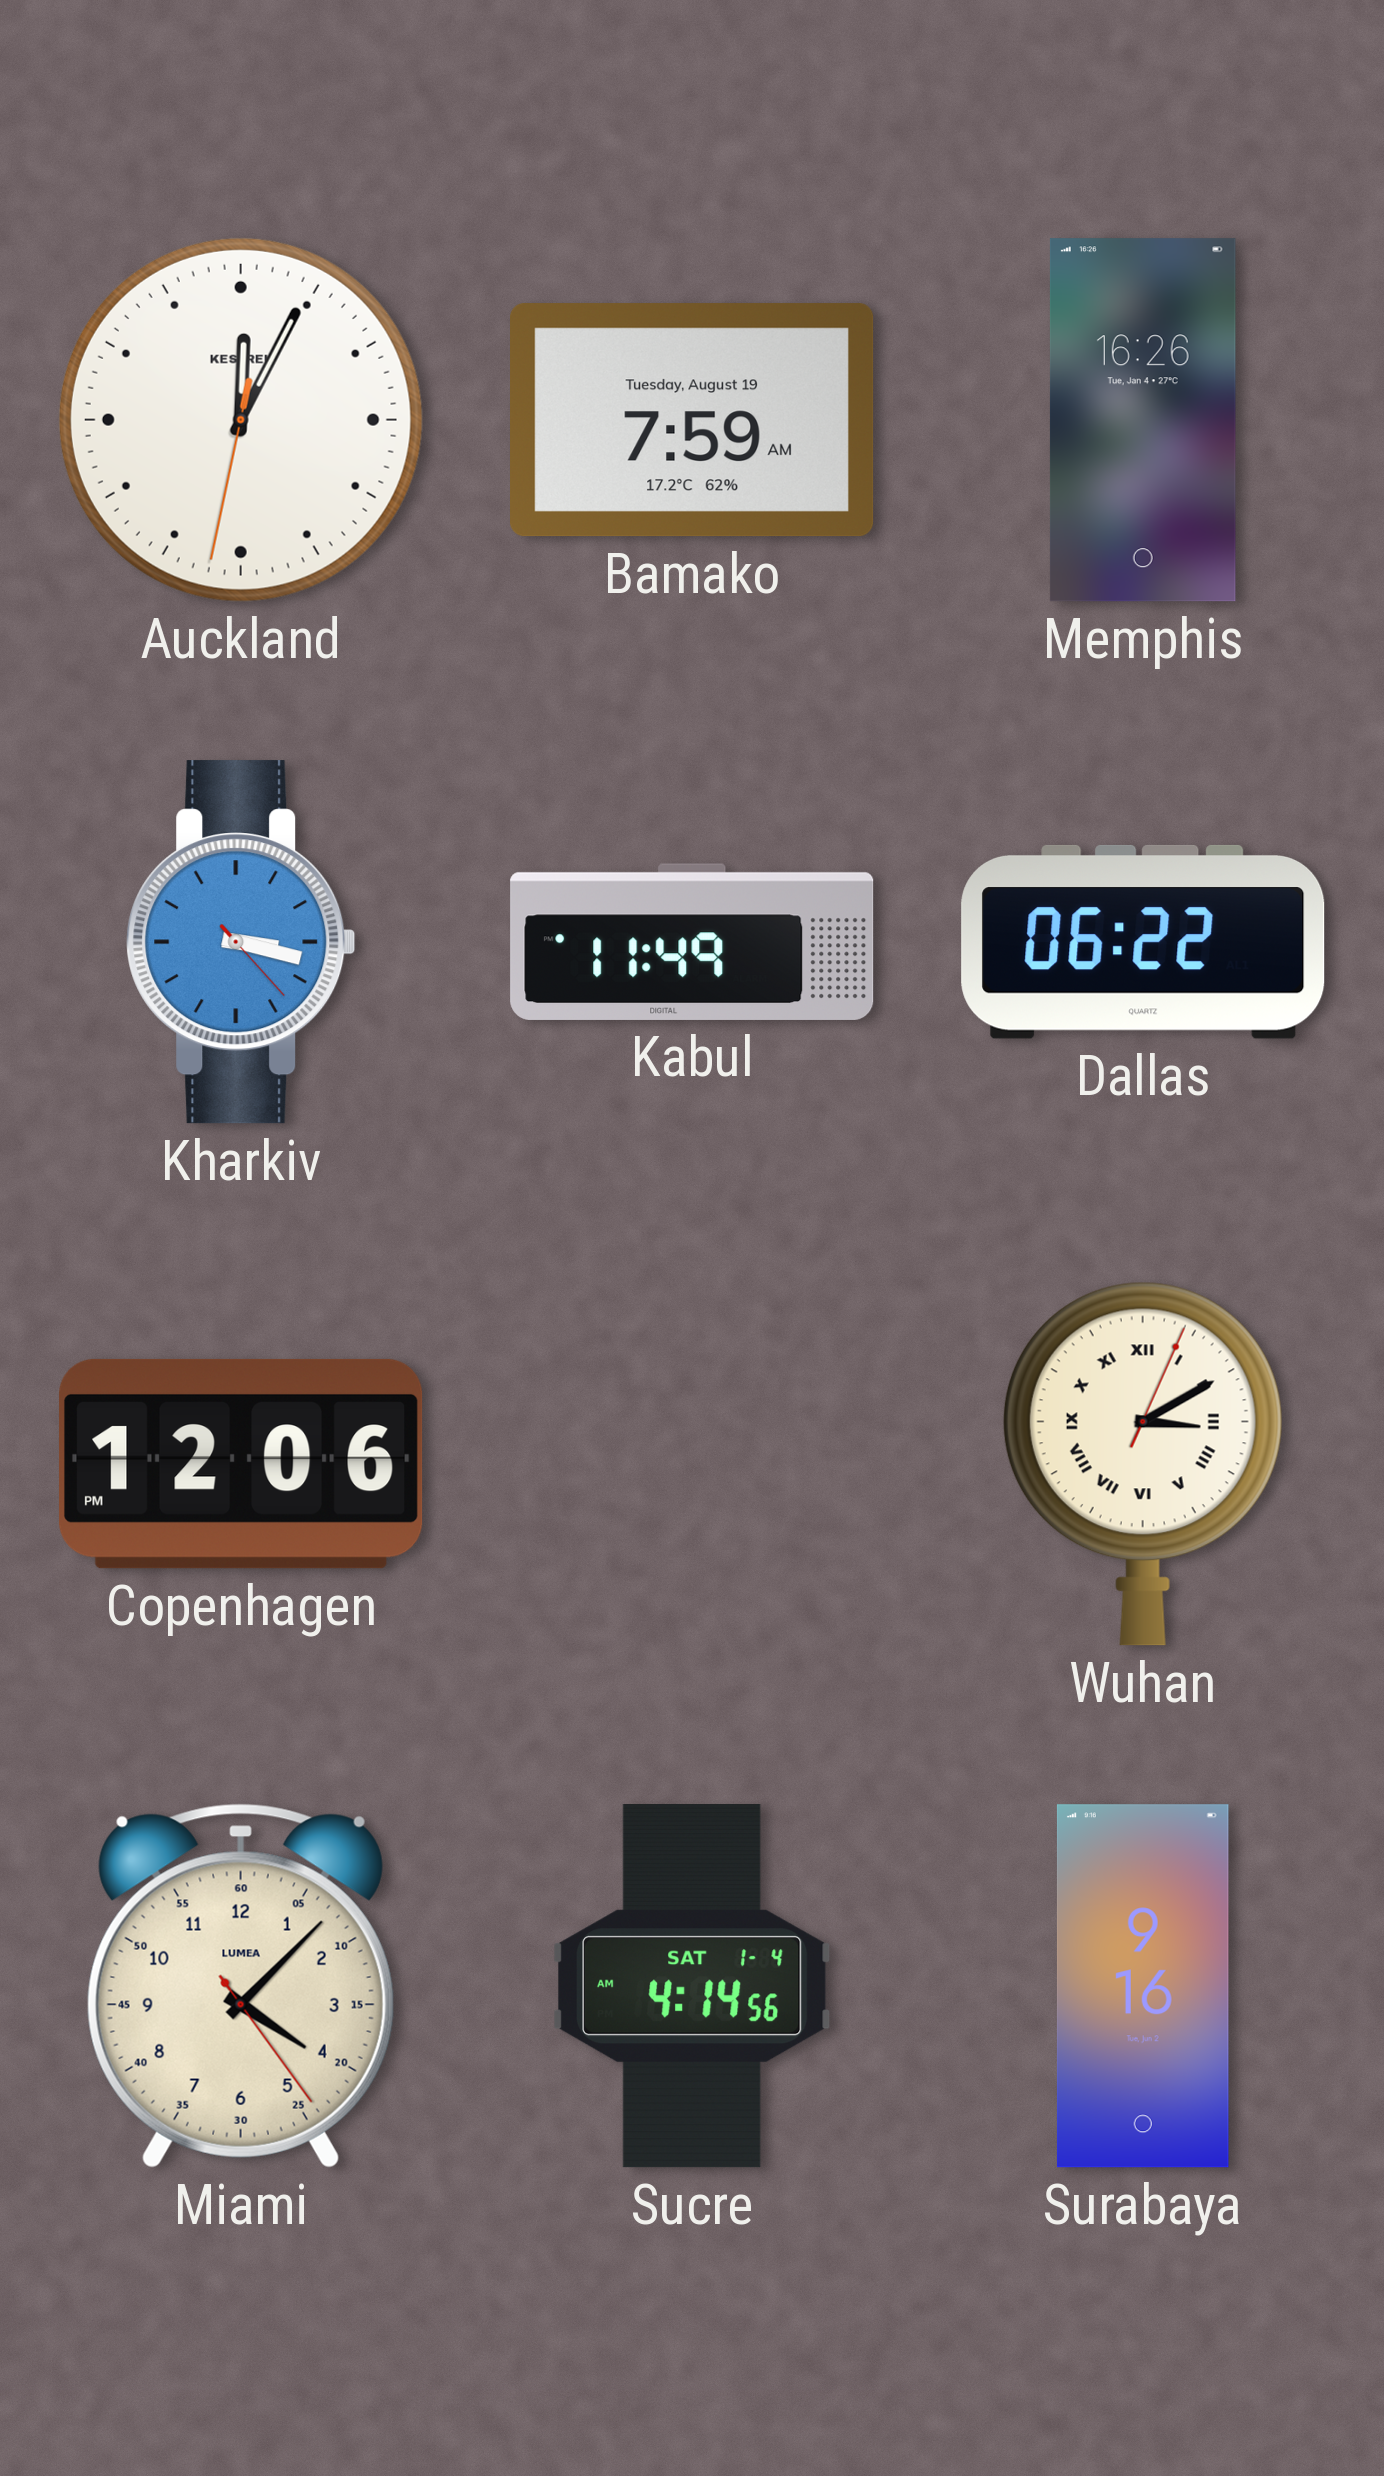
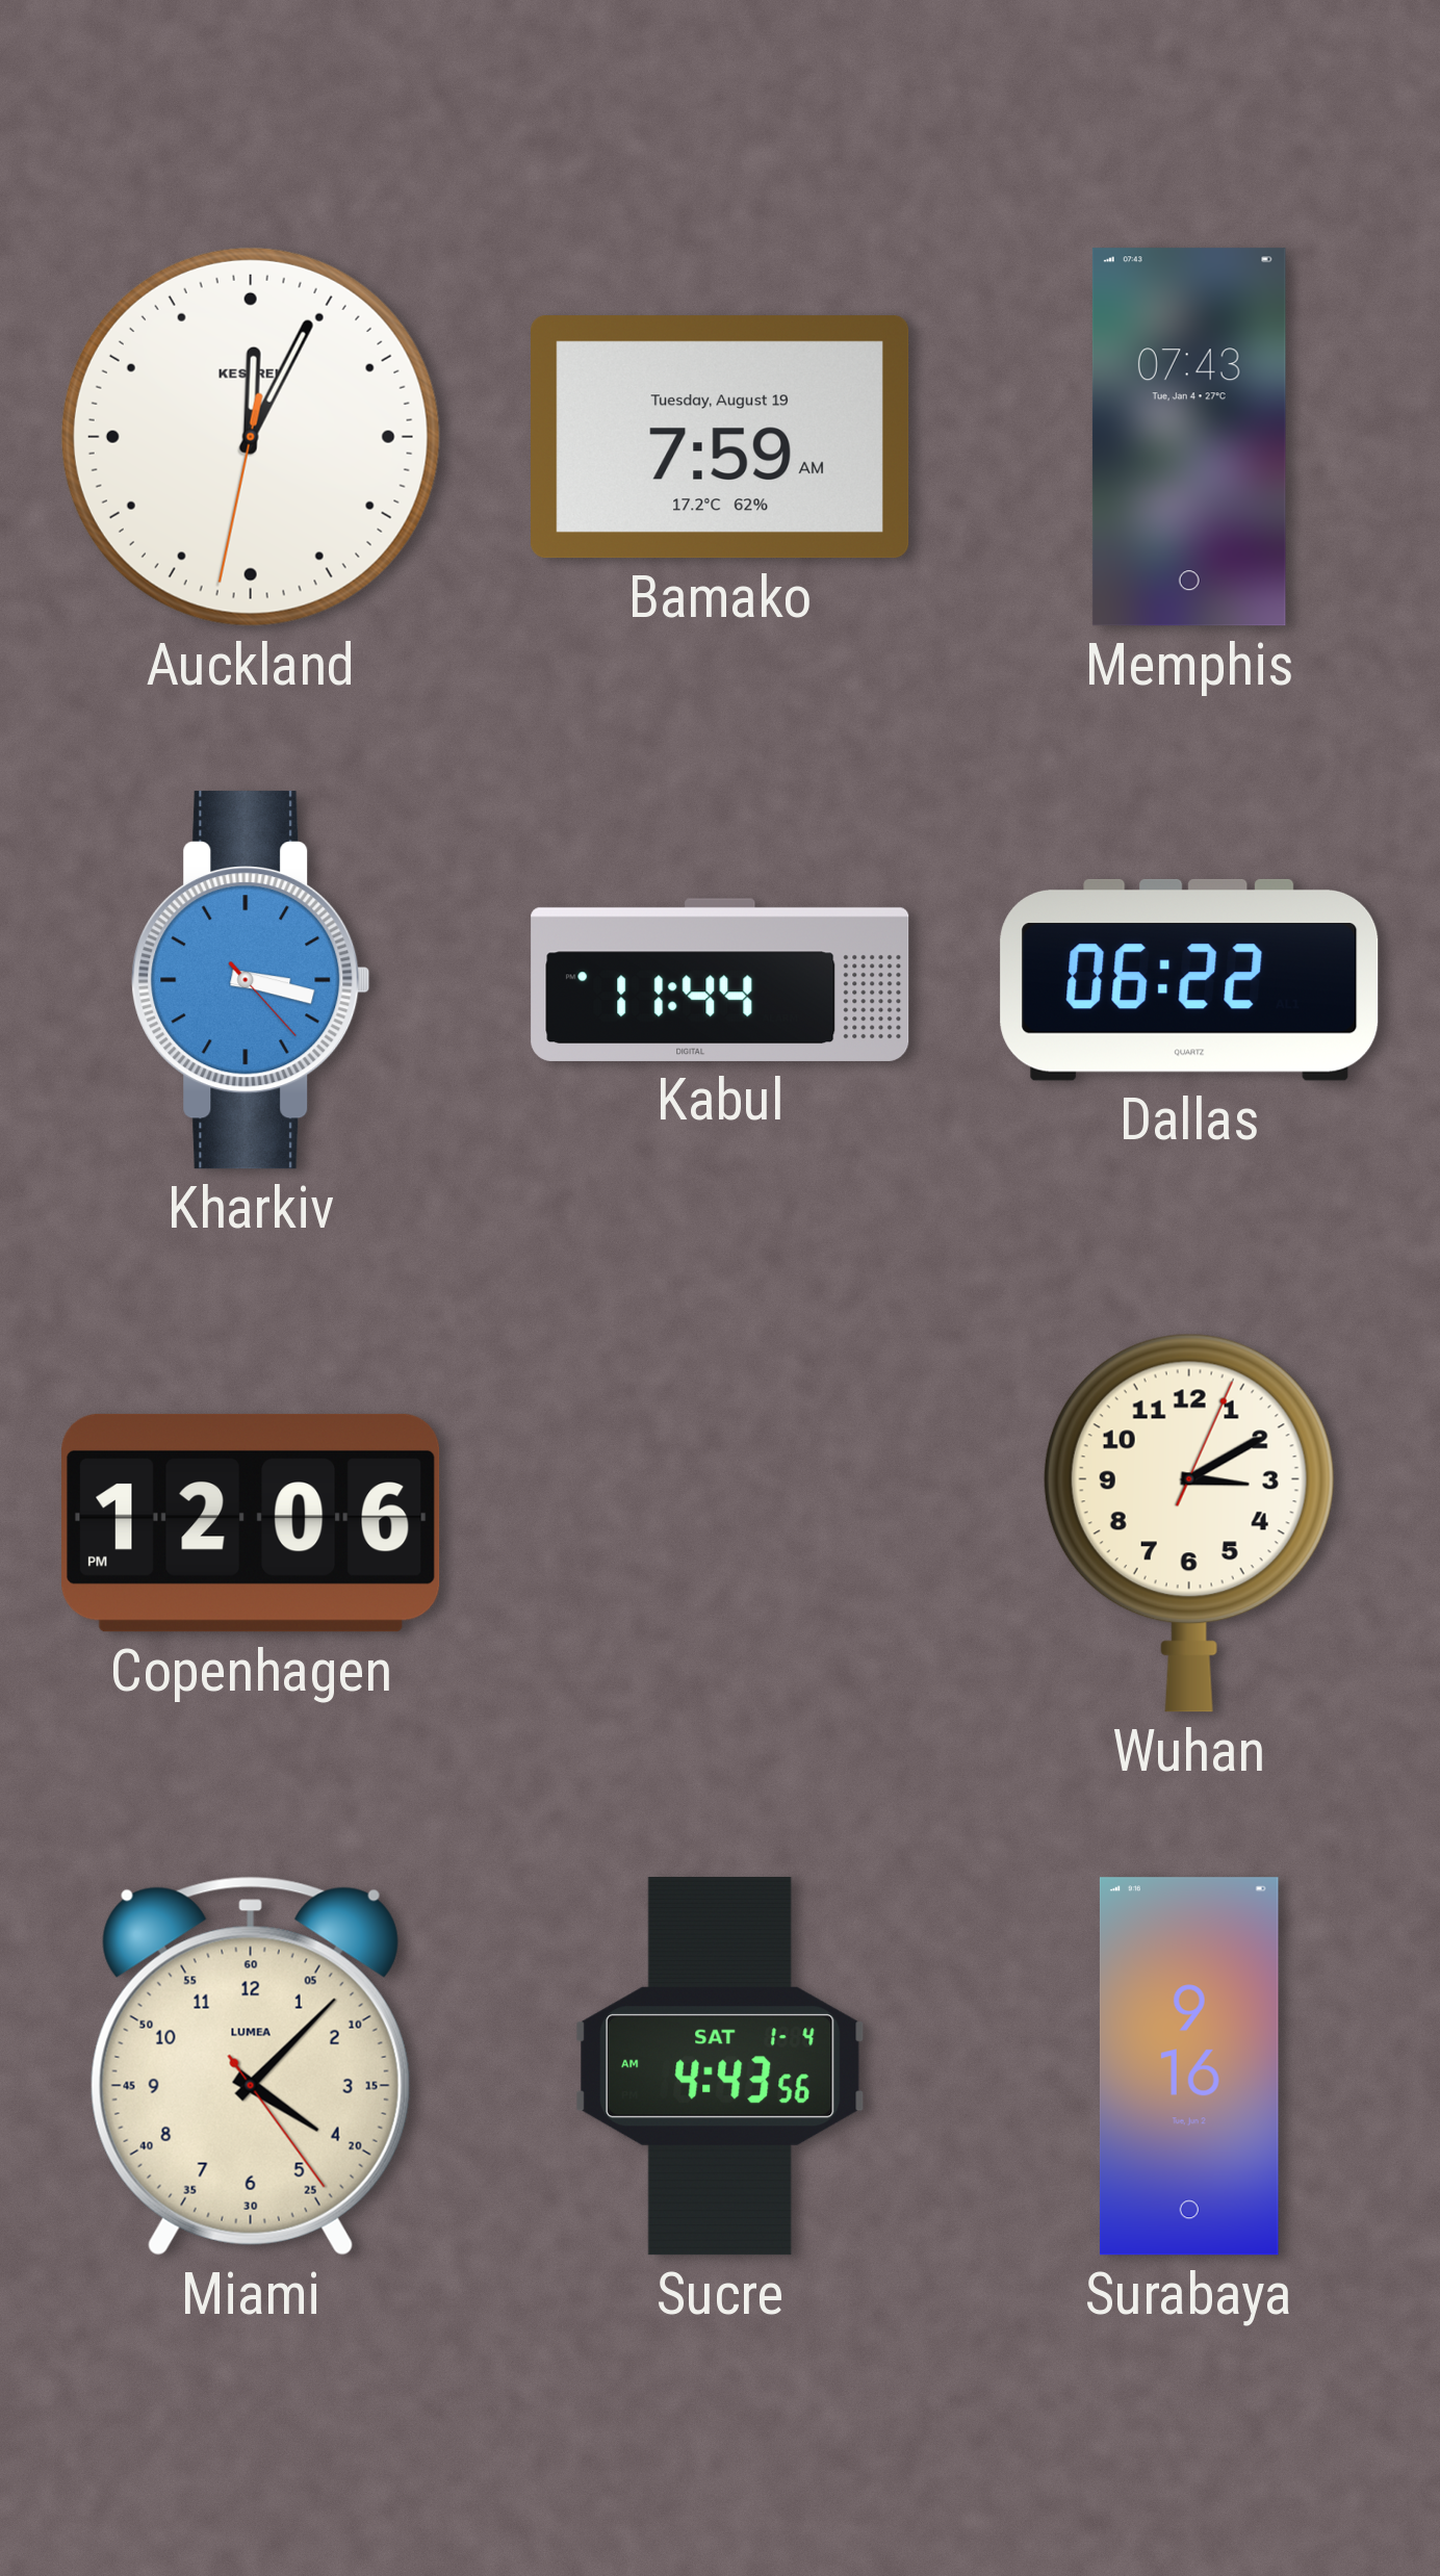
Memphis: 16:26 -> 07:43 (1189, 437)
Kabul: 11:49 -> 11:44 (720, 980)
Wuhan numerals: Roman -> Arabic (1189, 1523)
Sucre: 4:14 -> 4:43 (720, 2066)
